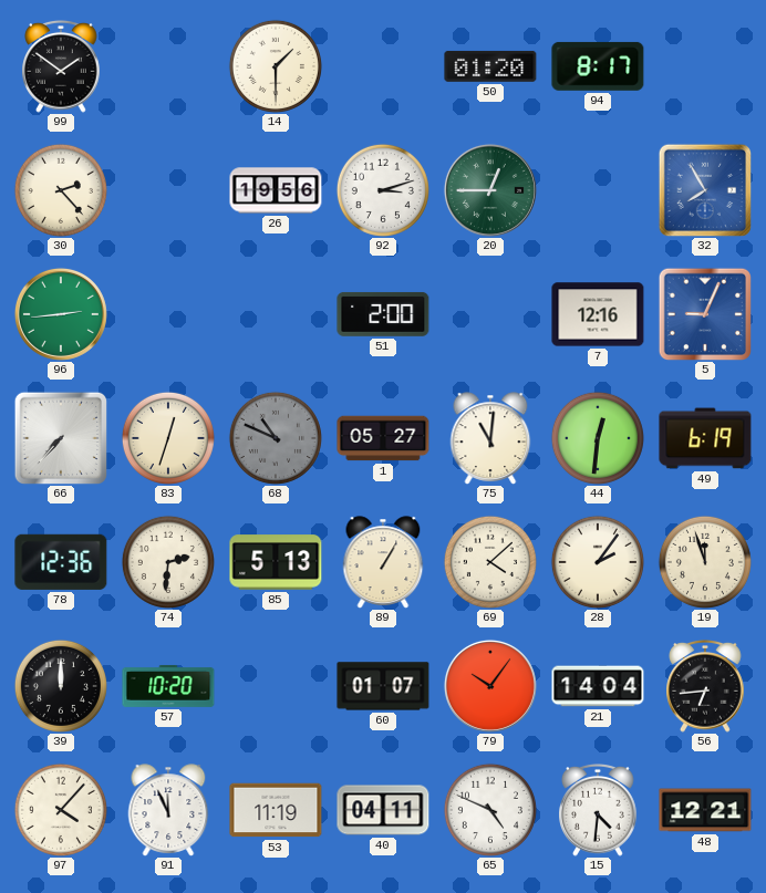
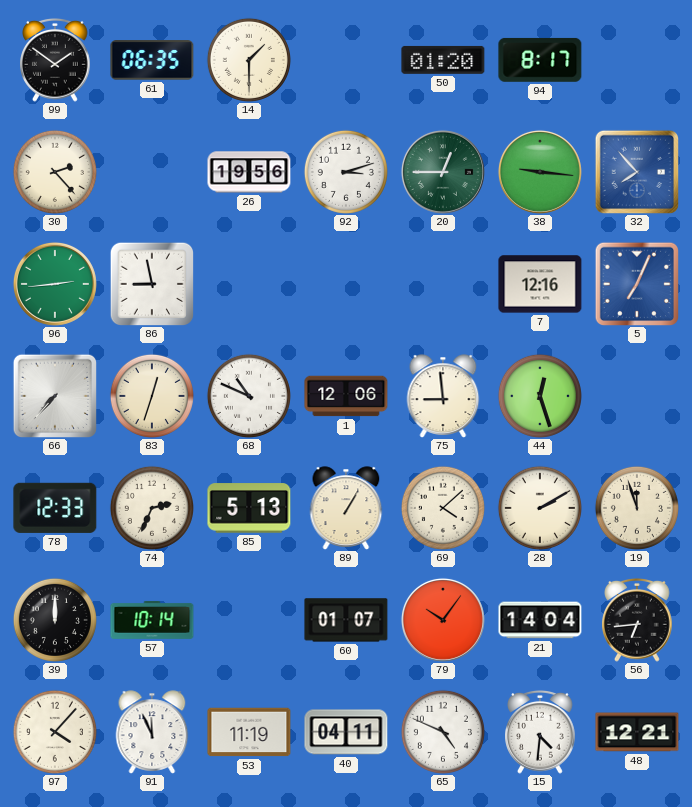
61: none -> 06:35 (152, 60)
38: none -> 9:16 (540, 172)
32: 7:55 -> 7:53 (636, 171)
86: none -> 8:58 (152, 284)
51: 2:00 -> none (383, 314)
5: 9:04 -> 7:04 (636, 283)
68 dial: grey -> white (249, 396)
1: 05:27 -> 12:06 (346, 396)
75: 11:01 -> 8:59 (443, 396)
44: 12:31 -> 12:27 (540, 396)
49: 6:19 -> none (705, 438)
78: 12:36 -> 12:33 (55, 508)
74: 2:31 -> 2:34 (152, 508)
28: 2:06 -> 2:10 (540, 508)
57: 10:20 -> 10:14 (152, 620)
